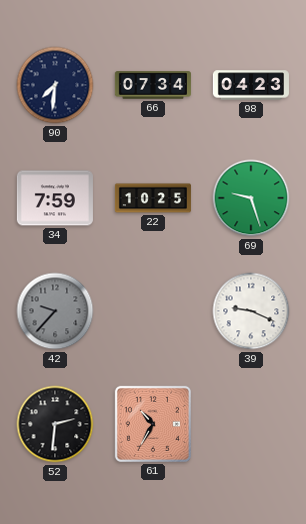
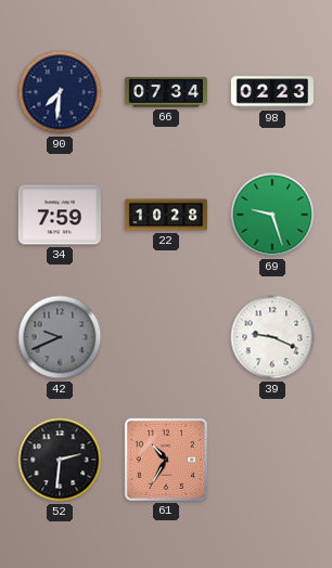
98: 04:23 -> 02:23 (272, 92)
22: 10:25 -> 10:28 (165, 215)
42: 9:37 -> 9:41 (60, 337)
